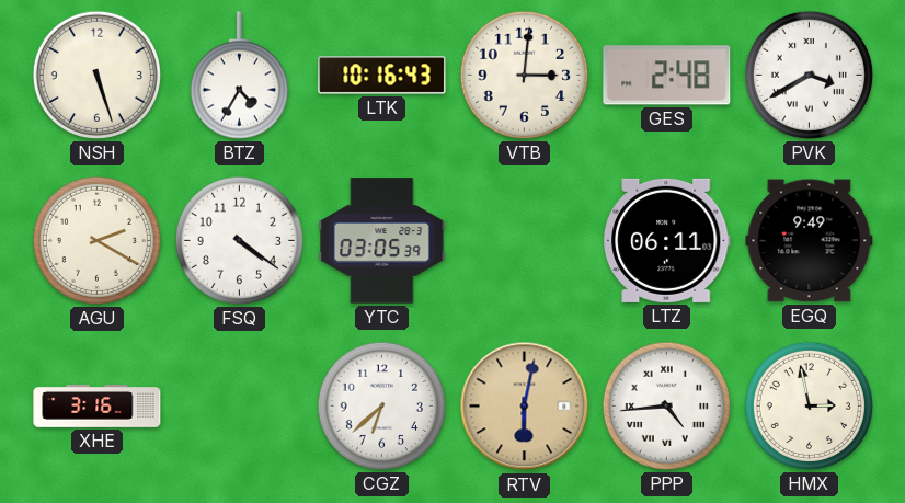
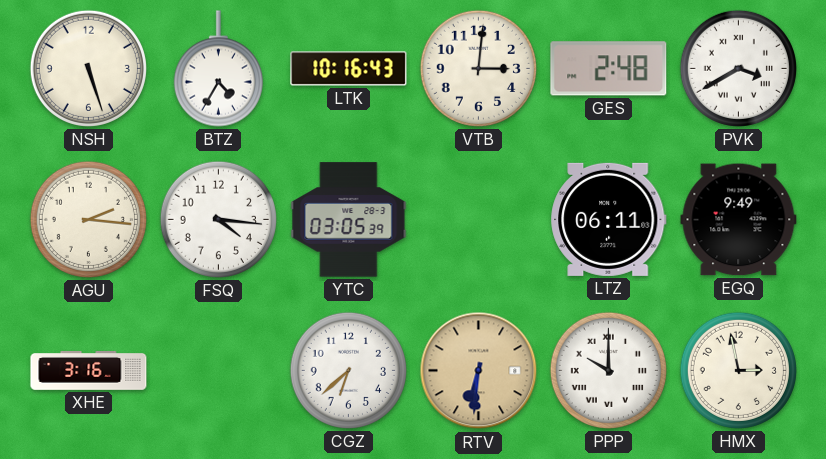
AGU: 2:20 -> 2:16 (88, 219)
FSQ: 4:21 -> 4:16 (218, 219)
RTV: 6:02 -> 6:31 (479, 371)
PPP: 4:44 -> 10:00 (608, 370)
